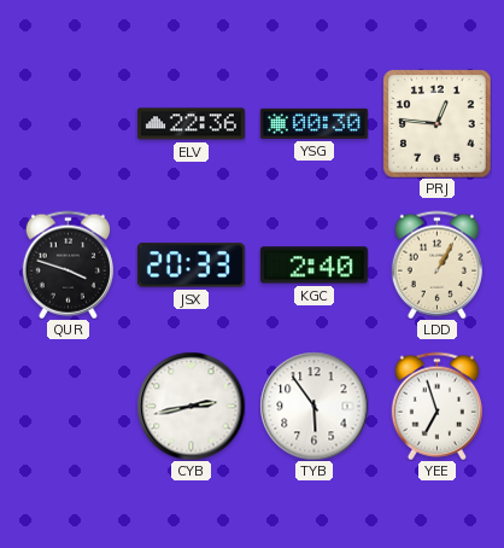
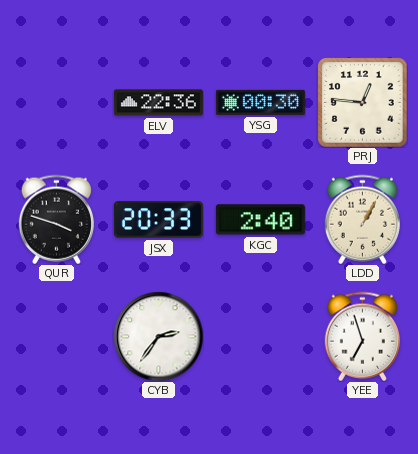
CYB: 2:43 -> 2:36 (158, 336)
TYB: 5:54 -> none (313, 406)
